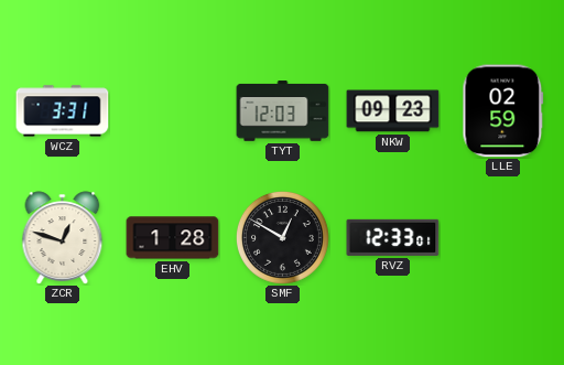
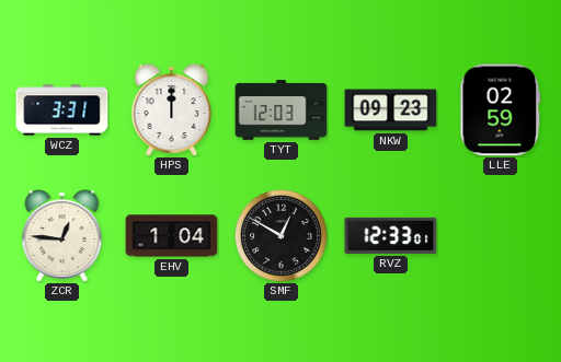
HPS: none -> 12:00 (172, 110)
ZCR: 12:48 -> 12:46 (62, 236)
EHV: 1:28 -> 1:04 (172, 236)
